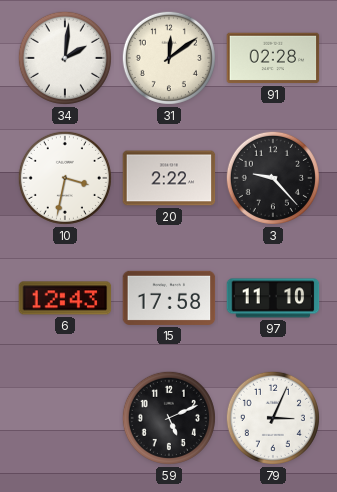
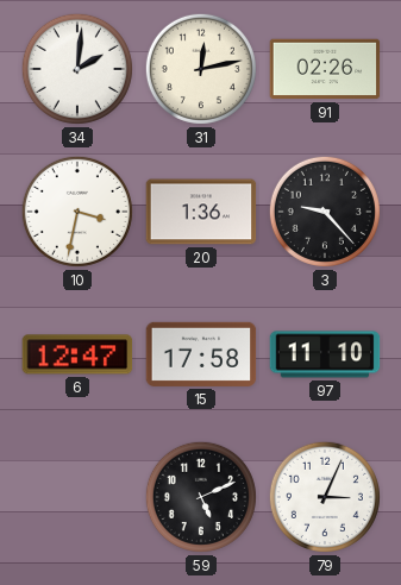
31: 12:09 -> 12:13 (201, 69)
91: 02:28 -> 02:26 (325, 69)
20: 2:22 -> 1:36 (201, 212)
6: 12:43 -> 12:47 (77, 354)
